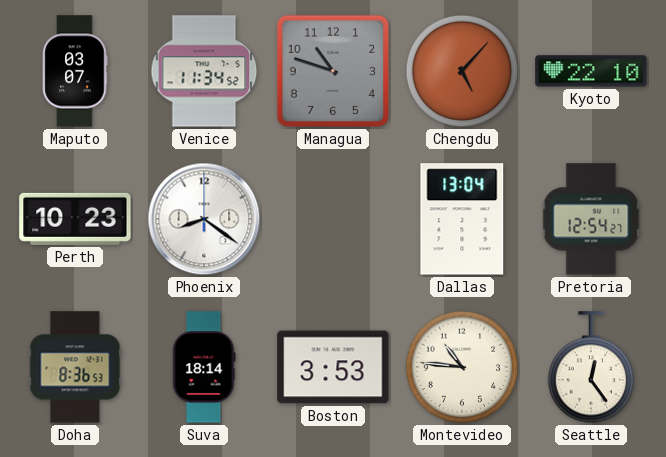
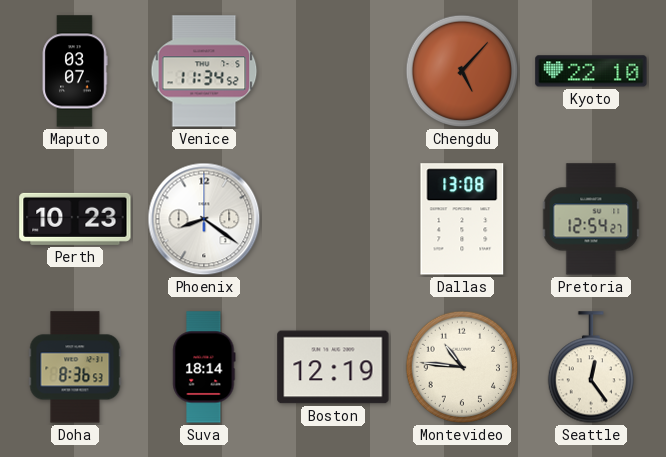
Managua: 10:48 -> none (333, 71)
Dallas: 13:04 -> 13:08 (462, 219)
Boston: 3:53 -> 12:19 (333, 367)
